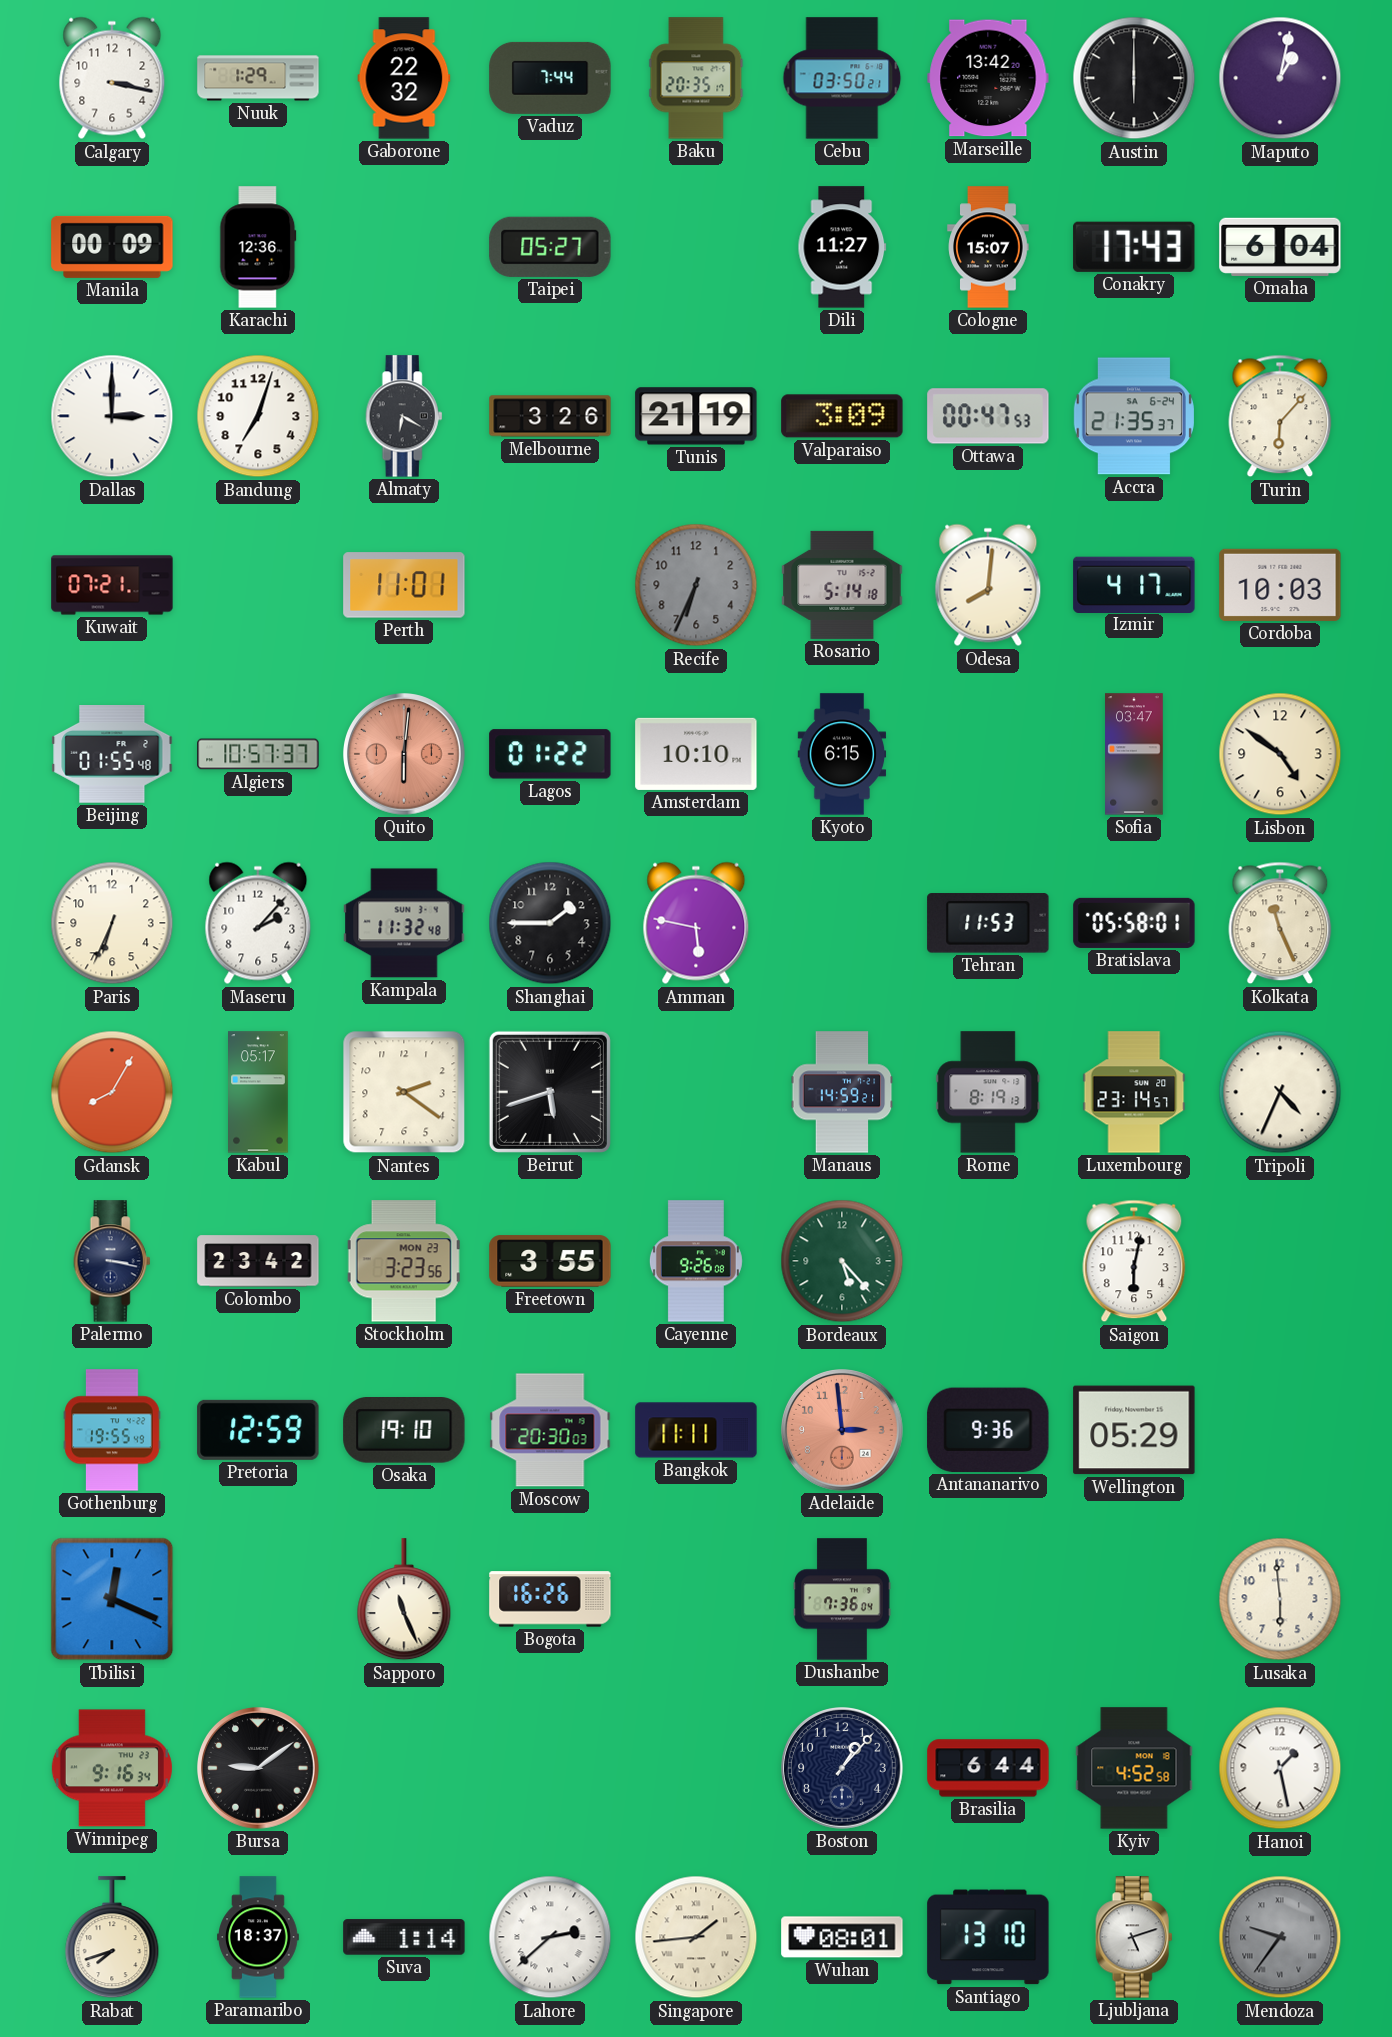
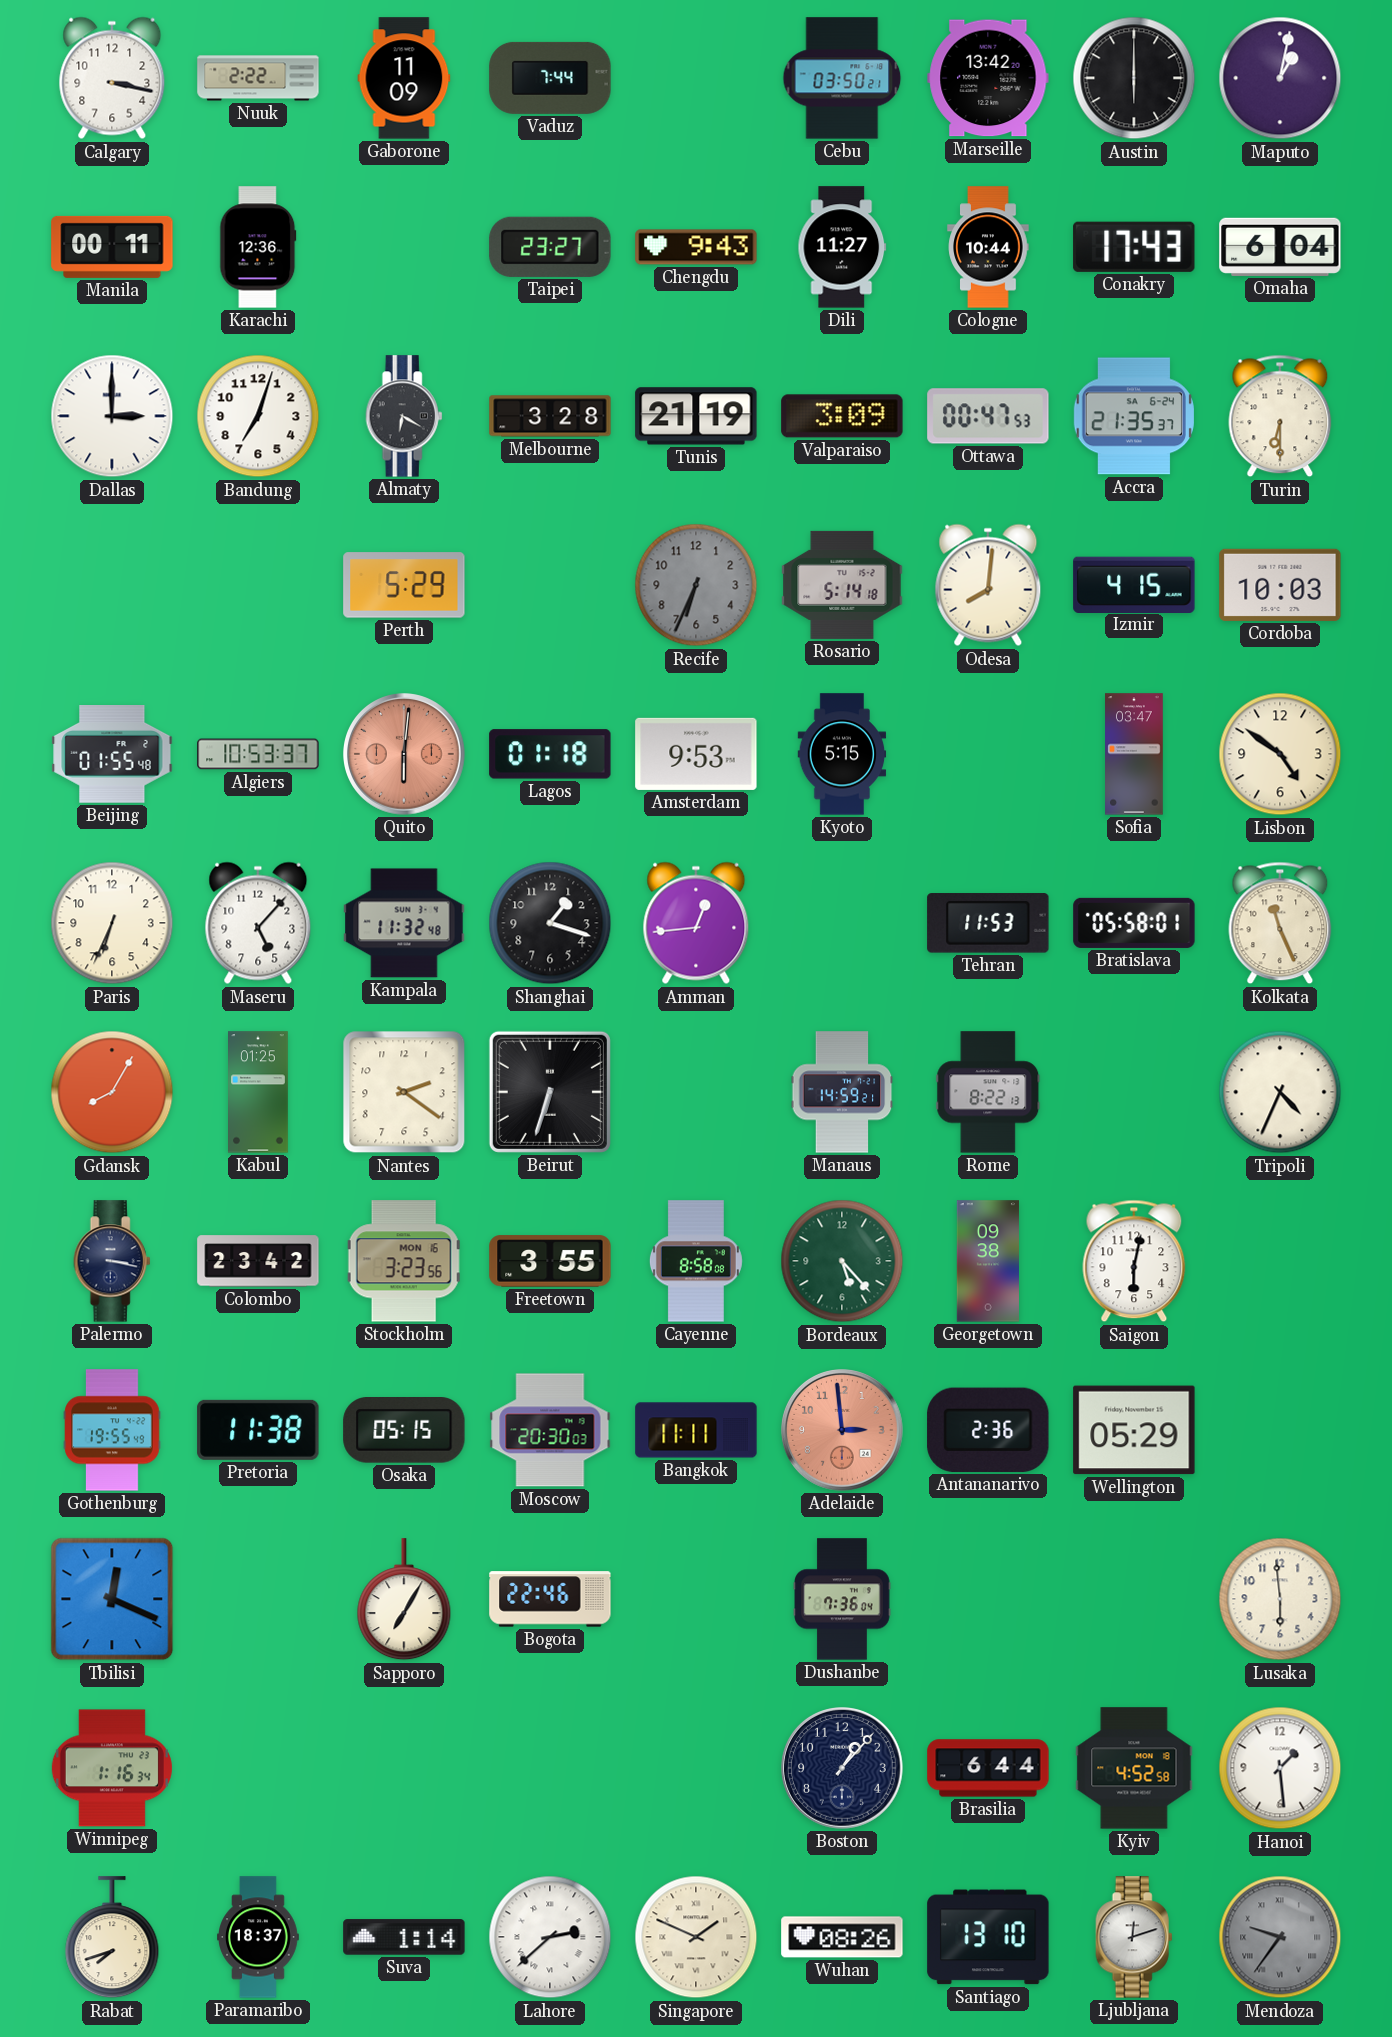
Nuuk: 1:29 -> 2:22 (258, 78)
Gaborone: 22:32 -> 11:09 (404, 78)
Baku: 20:35 -> none (696, 78)
Manila: 00:09 -> 00:11 (112, 247)
Taipei: 05:27 -> 23:27 (550, 247)
Chengdu: none -> 9:43 (696, 247)
Cologne: 15:07 -> 10:44 (988, 247)
Melbourne: 3:26 -> 3:28 (550, 416)
Turin: 6:07 -> 6:30 (1280, 416)
Kuwait: 07:21 -> none (112, 585)
Perth: 11:01 -> 5:29 (404, 585)
Izmir: 4:17 -> 4:15 (1134, 584)
Algiers: 10:57 -> 10:53 (258, 754)
Lagos: 01:22 -> 01:18 (550, 754)
Amsterdam: 10:10 -> 9:53 (696, 754)
Kyoto: 6:15 -> 5:15 (842, 754)
Maseru: 2:07 -> 5:07 (258, 923)
Shanghai: 1:45 -> 1:18 (550, 923)
Amman: 5:47 -> 12:44 (696, 923)
Kabul: 05:17 -> 01:25 (259, 1092)
Beirut: 5:42 -> 6:33 (550, 1092)
Rome: 8:19 -> 8:22 (988, 1092)
Luxembourg: 23:14 -> none (1134, 1092)
Stockholm date: MON 23 -> MON 16 (404, 1261)
Cayenne: 9:26 -> 8:58 (696, 1261)
Georgetown: none -> 09:38 (988, 1261)
Pretoria: 12:59 -> 11:38 (258, 1430)
Osaka: 19:10 -> 05:15 (404, 1431)
Antananarivo: 9:36 -> 2:36 (988, 1430)
Sapporo: 11:26 -> 7:05 (404, 1600)
Bogota: 16:26 -> 22:46 (550, 1599)
Winnipeg: 9:16 -> 1:16 (112, 1768)
Bursa: 9:09 -> none (259, 1769)
Hanoi: 1:28 -> 1:29 (1280, 1768)
Singapore: 1:44 -> 1:49 (696, 1937)
Wuhan: 08:01 -> 08:26 (842, 1937)
Ljubljana: 5:12 -> 12:12 (1134, 1937)
